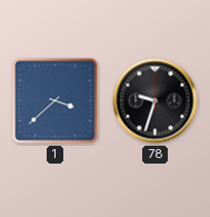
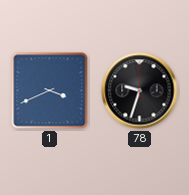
1: 3:38 -> 3:41 (50, 91)
